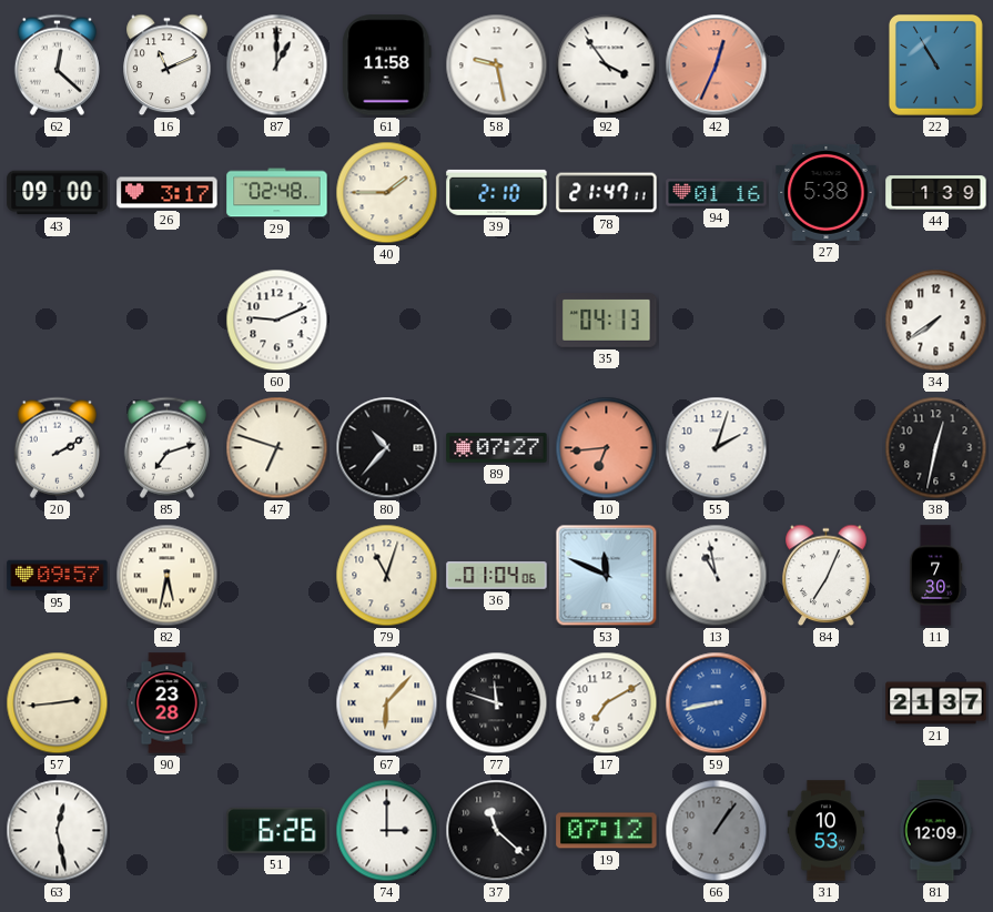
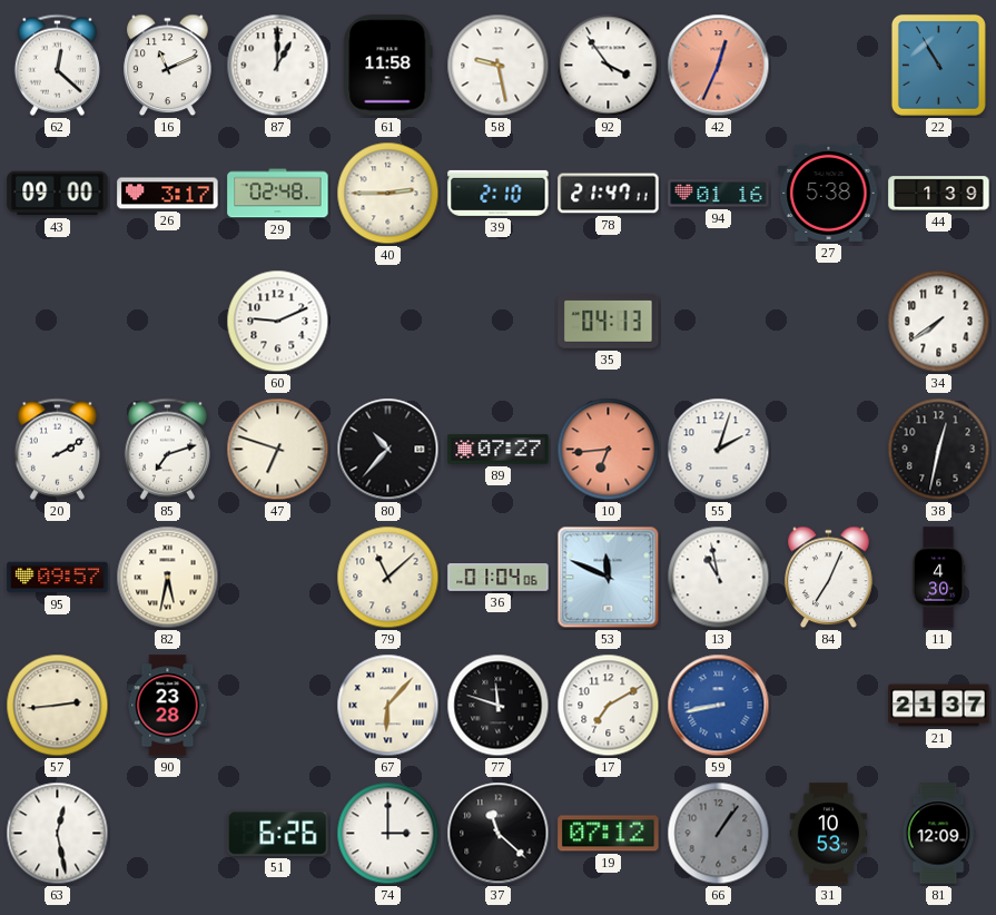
40: 1:45 -> 2:45 (388, 194)
79: 11:03 -> 11:08 (388, 578)
11: 7:30 -> 4:30 (938, 578)
